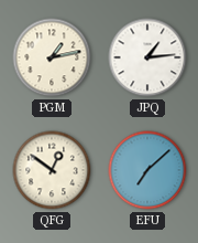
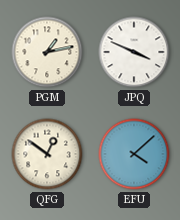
JPQ: 1:14 -> 3:49 (134, 52)
EFU: 7:08 -> 4:08 (134, 154)
